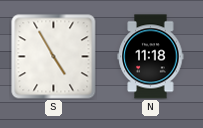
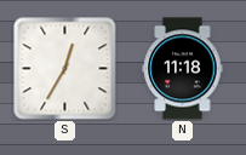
S: 4:55 -> 12:35 (65, 69)
